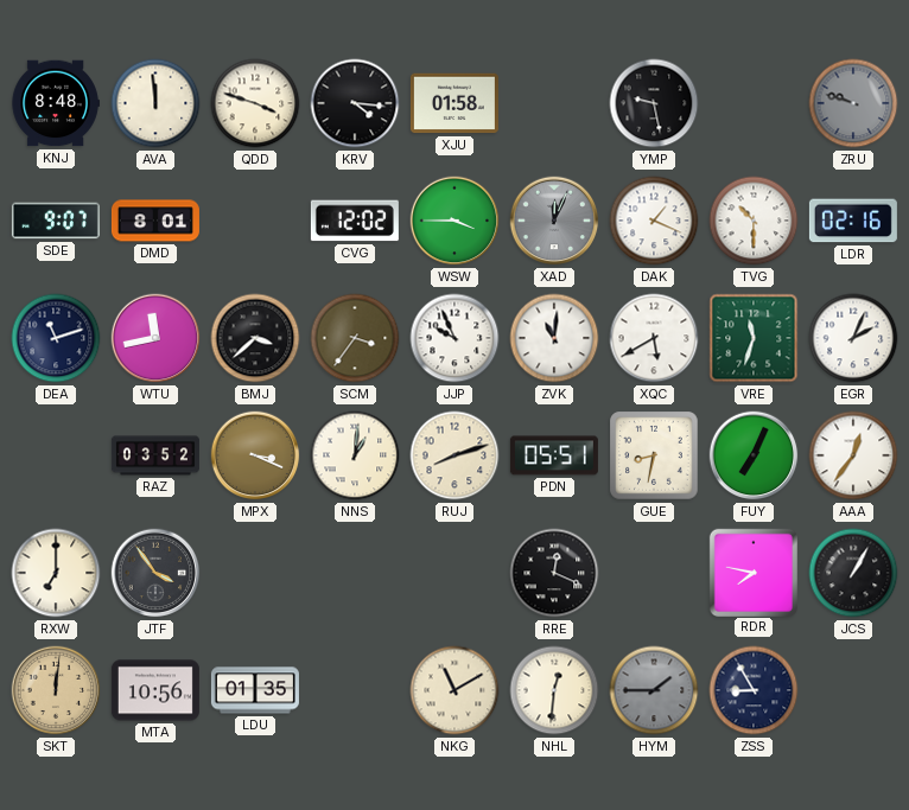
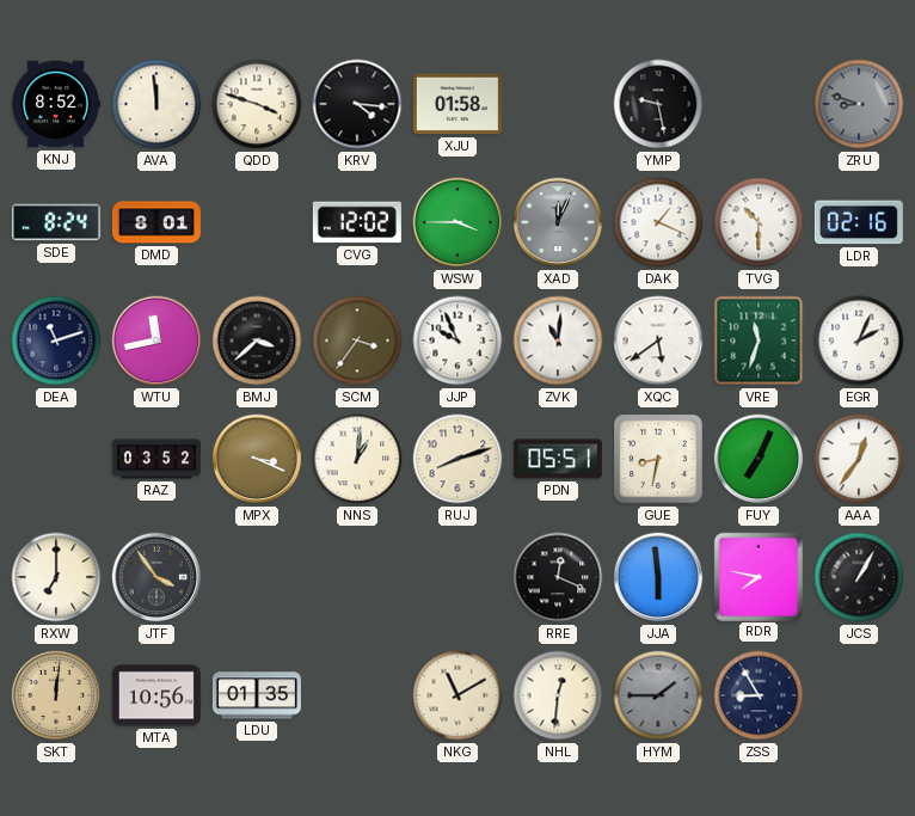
KNJ: 8:48 -> 8:52 (56, 104)
ZRU: 9:48 -> 8:48 (859, 104)
SDE: 9:07 -> 8:24 (56, 222)
XQC: 5:40 -> 5:39 (658, 340)
JJA: none -> 5:59 (658, 577)
